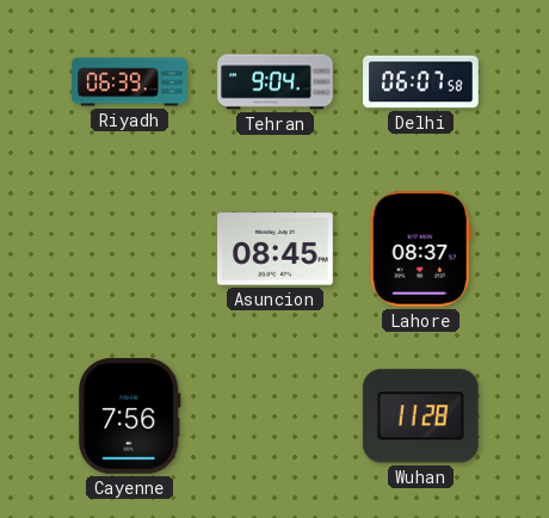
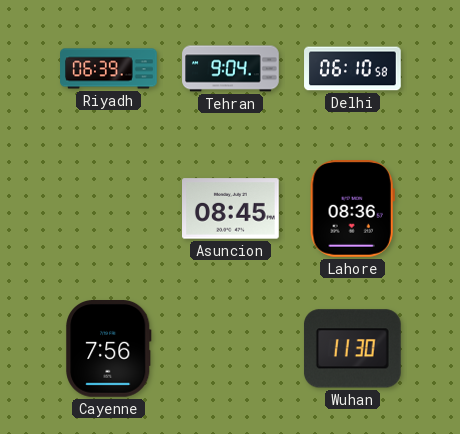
Delhi: 06:07 -> 06:10 (353, 69)
Lahore: 08:37 -> 08:36 (352, 209)
Wuhan: 11:28 -> 11:30 (352, 349)
